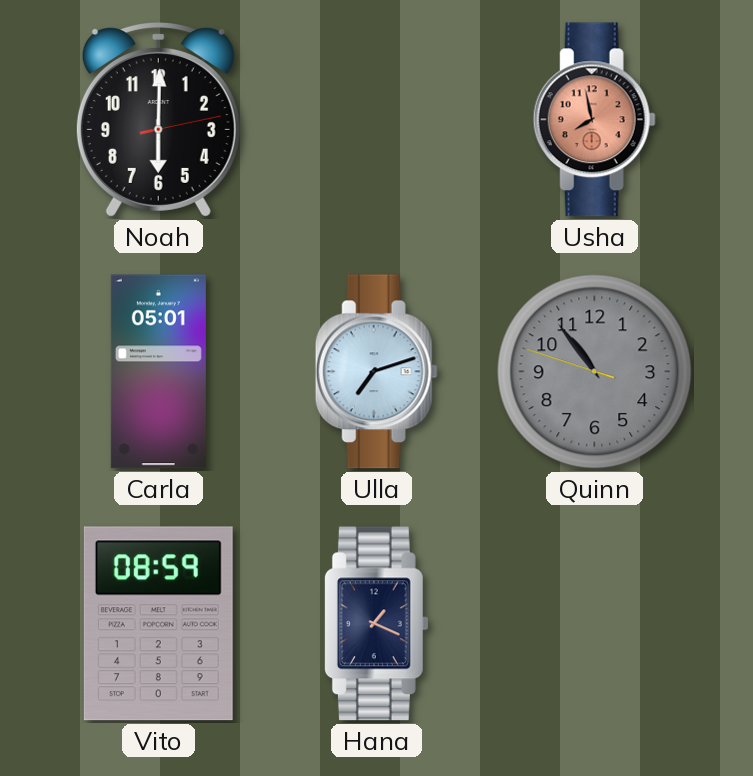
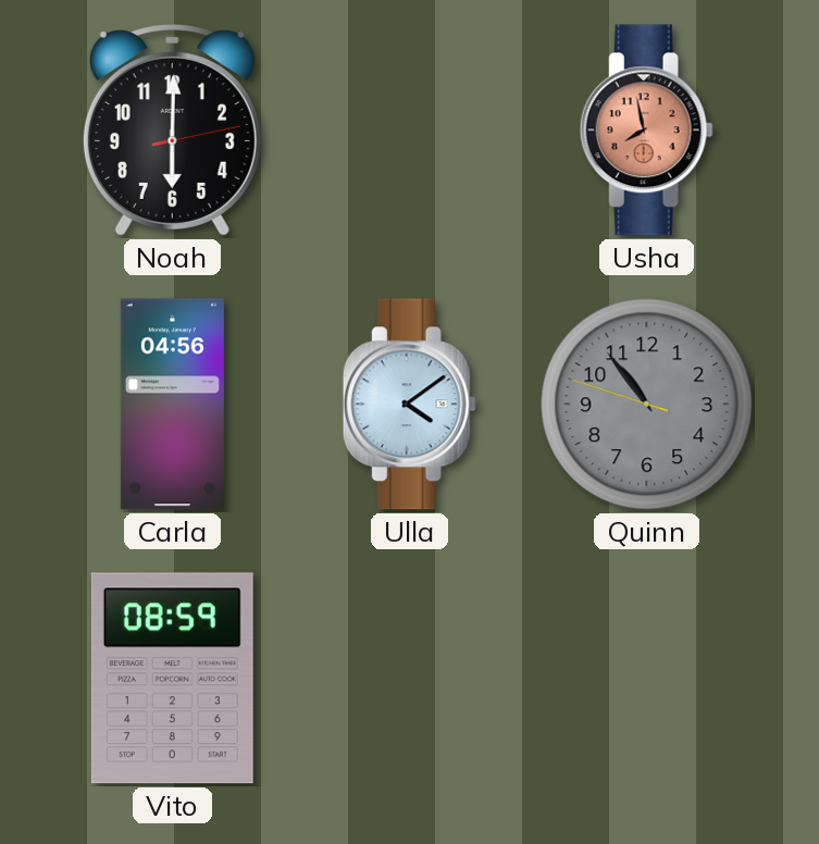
Carla: 05:01 -> 04:56 (172, 405)
Ulla: 7:12 -> 4:09 (409, 405)
Hana: 1:19 -> none (376, 624)
